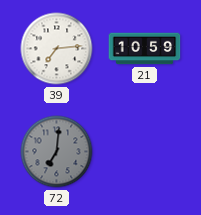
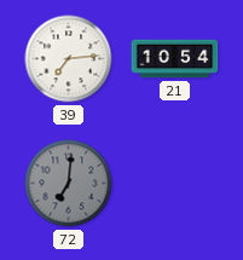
21: 10:59 -> 10:54 (175, 59)
